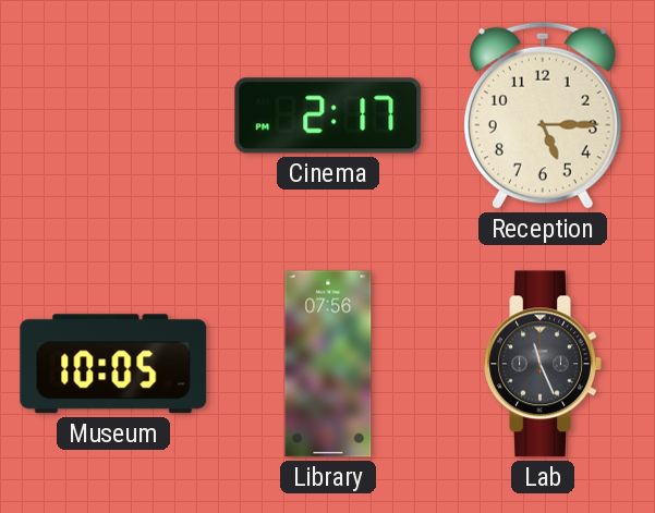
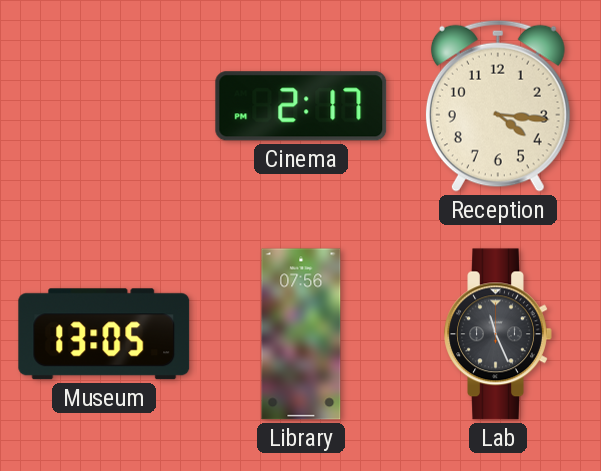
Reception: 5:15 -> 4:16 (498, 106)
Museum: 10:05 -> 13:05 (104, 334)
